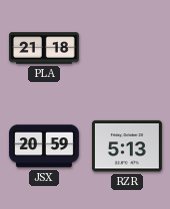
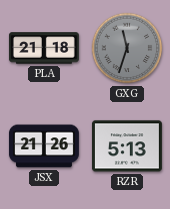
GXG: none -> 11:33 (127, 48)
JSX: 20:59 -> 21:26 (44, 146)
